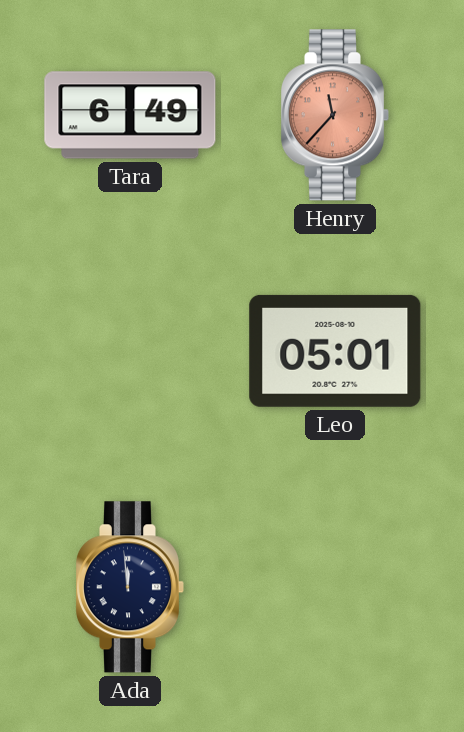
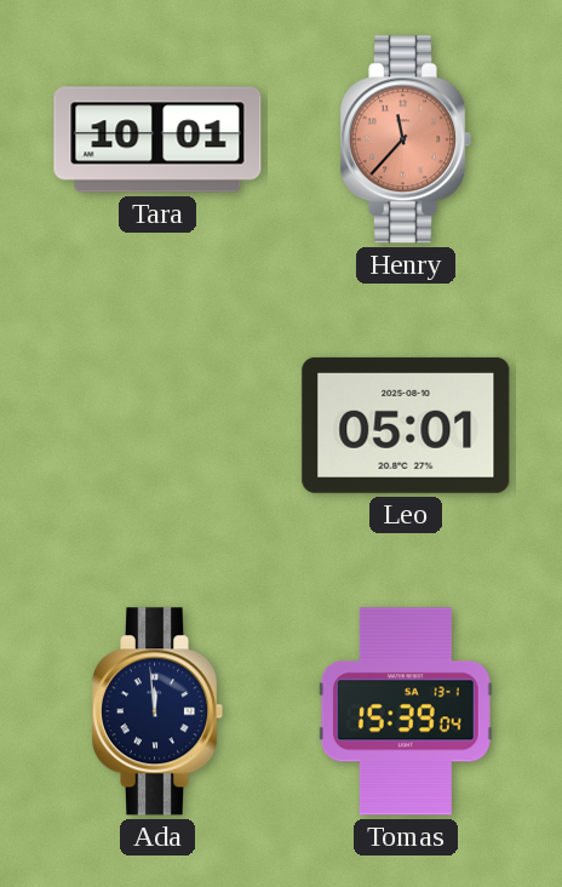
Tara: 6:49 -> 10:01 (157, 139)
Tomas: none -> 15:39 (406, 711)
